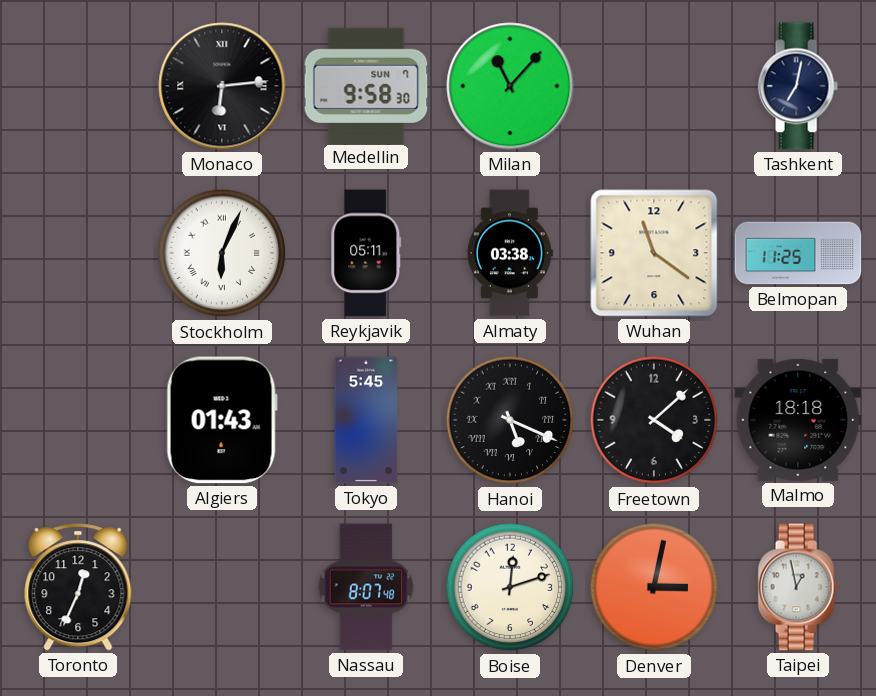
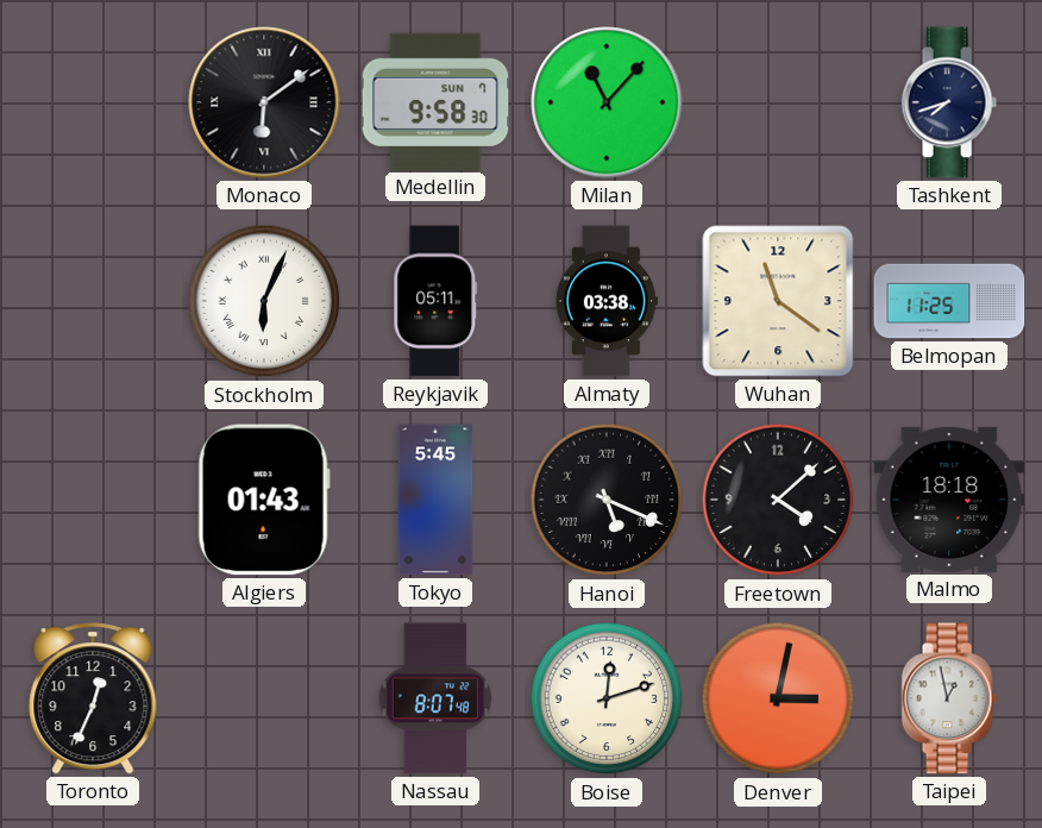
Monaco: 6:14 -> 6:09 (264, 102)
Tashkent: 7:02 -> 7:42 (949, 102)
